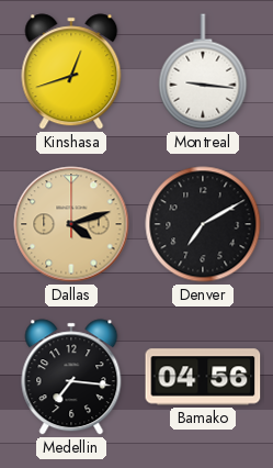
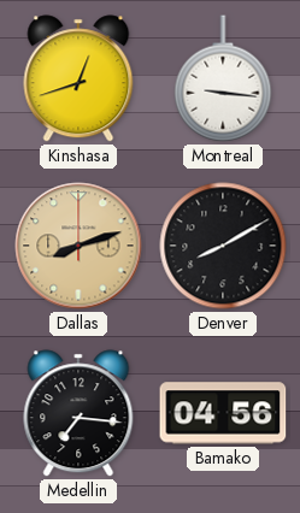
Dallas: 4:12 -> 8:12 (78, 246)
Denver: 7:10 -> 8:10 (223, 246)
